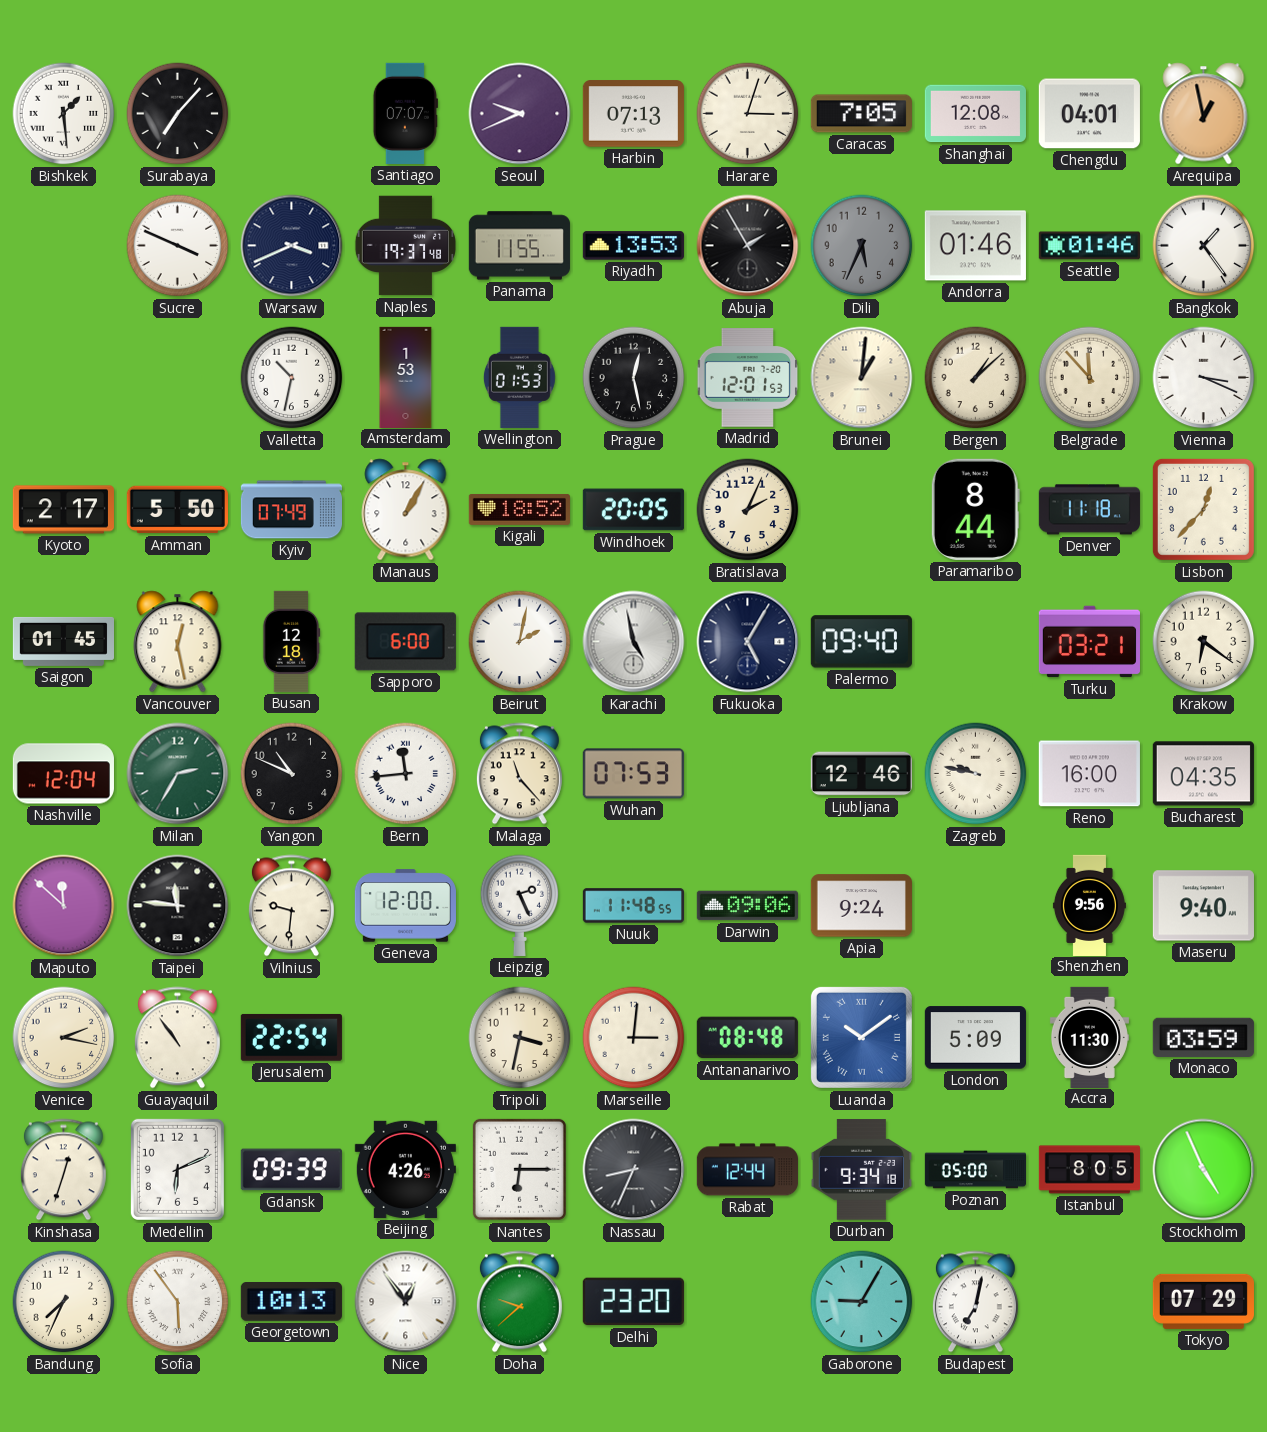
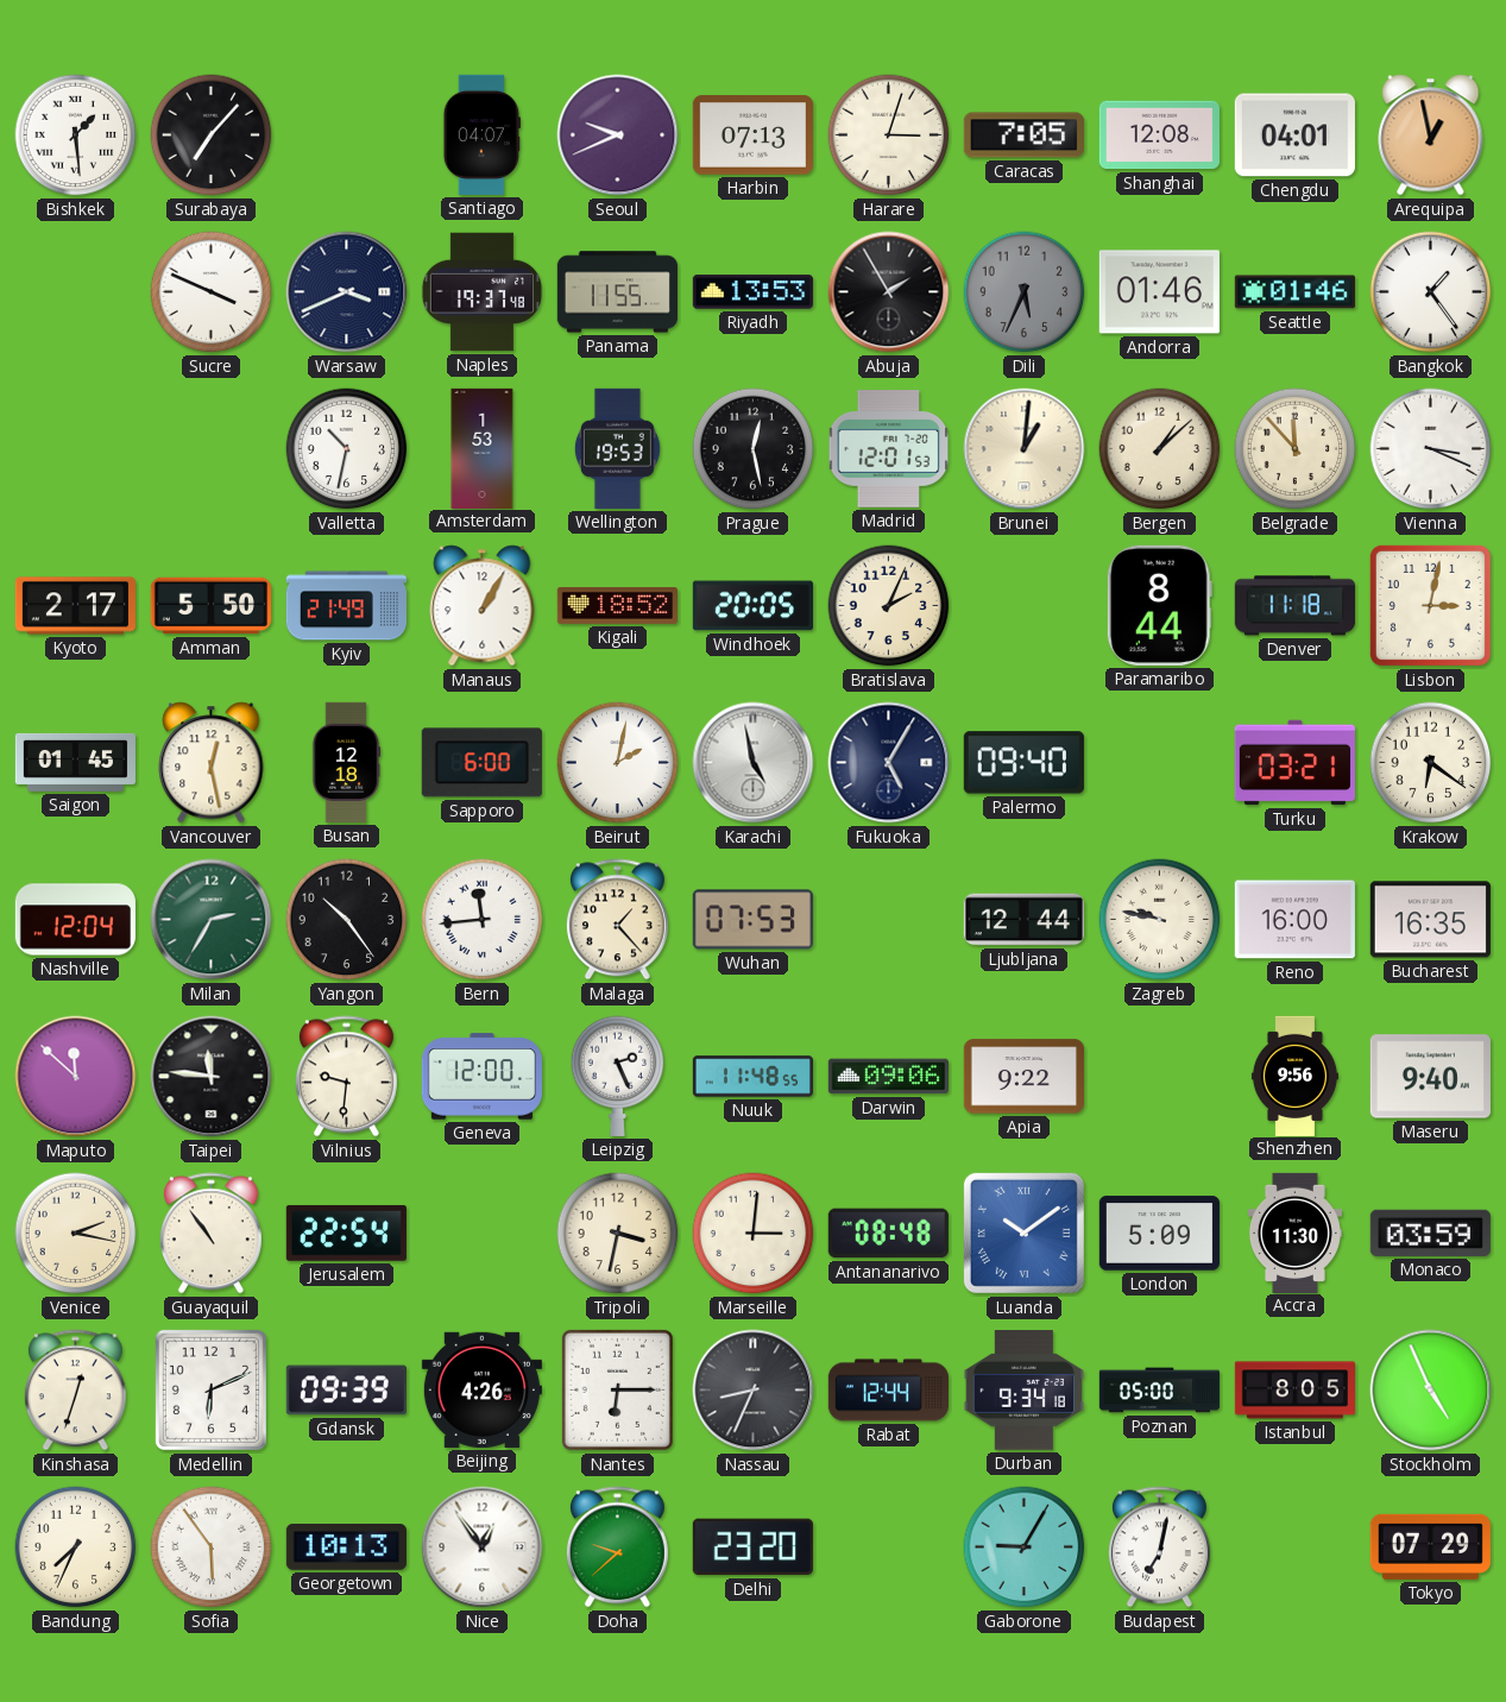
Santiago: 07:07 -> 04:07 (481, 134)
Wellington: 01:53 -> 19:53 (617, 448)
Kyiv: 07:49 -> 21:49 (346, 606)
Lisbon: 12:37 -> 3:02 (1430, 605)
Yangon: 10:49 -> 10:24 (347, 920)
Malaga: 11:23 -> 1:23 (617, 920)
Ljubljana: 12:46 -> 12:44 (1023, 920)
Bucharest: 04:35 -> 16:35 (1430, 920)
Apia: 9:24 -> 9:22 (1023, 1077)
